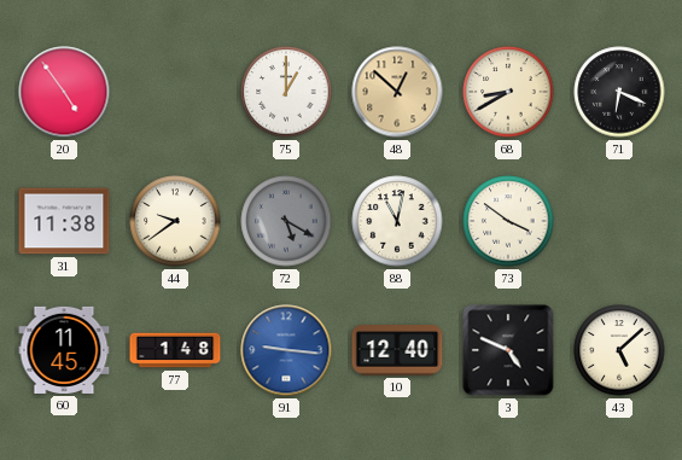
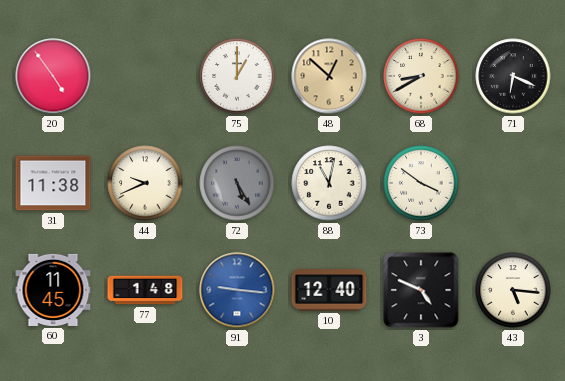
44: 9:39 -> 9:41 (145, 183)
72: 5:20 -> 5:25 (237, 183)
43: 5:08 -> 5:16 (513, 290)
